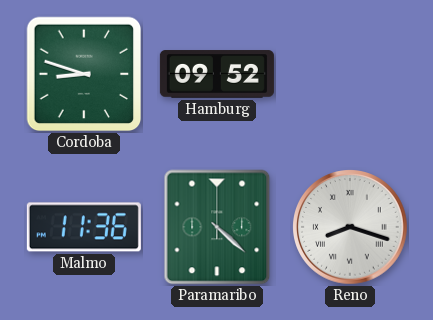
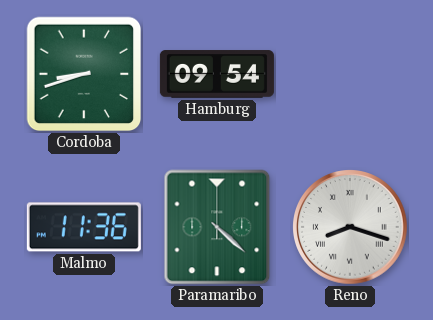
Cordoba: 8:48 -> 8:42 (84, 74)
Hamburg: 09:52 -> 09:54 (217, 74)
